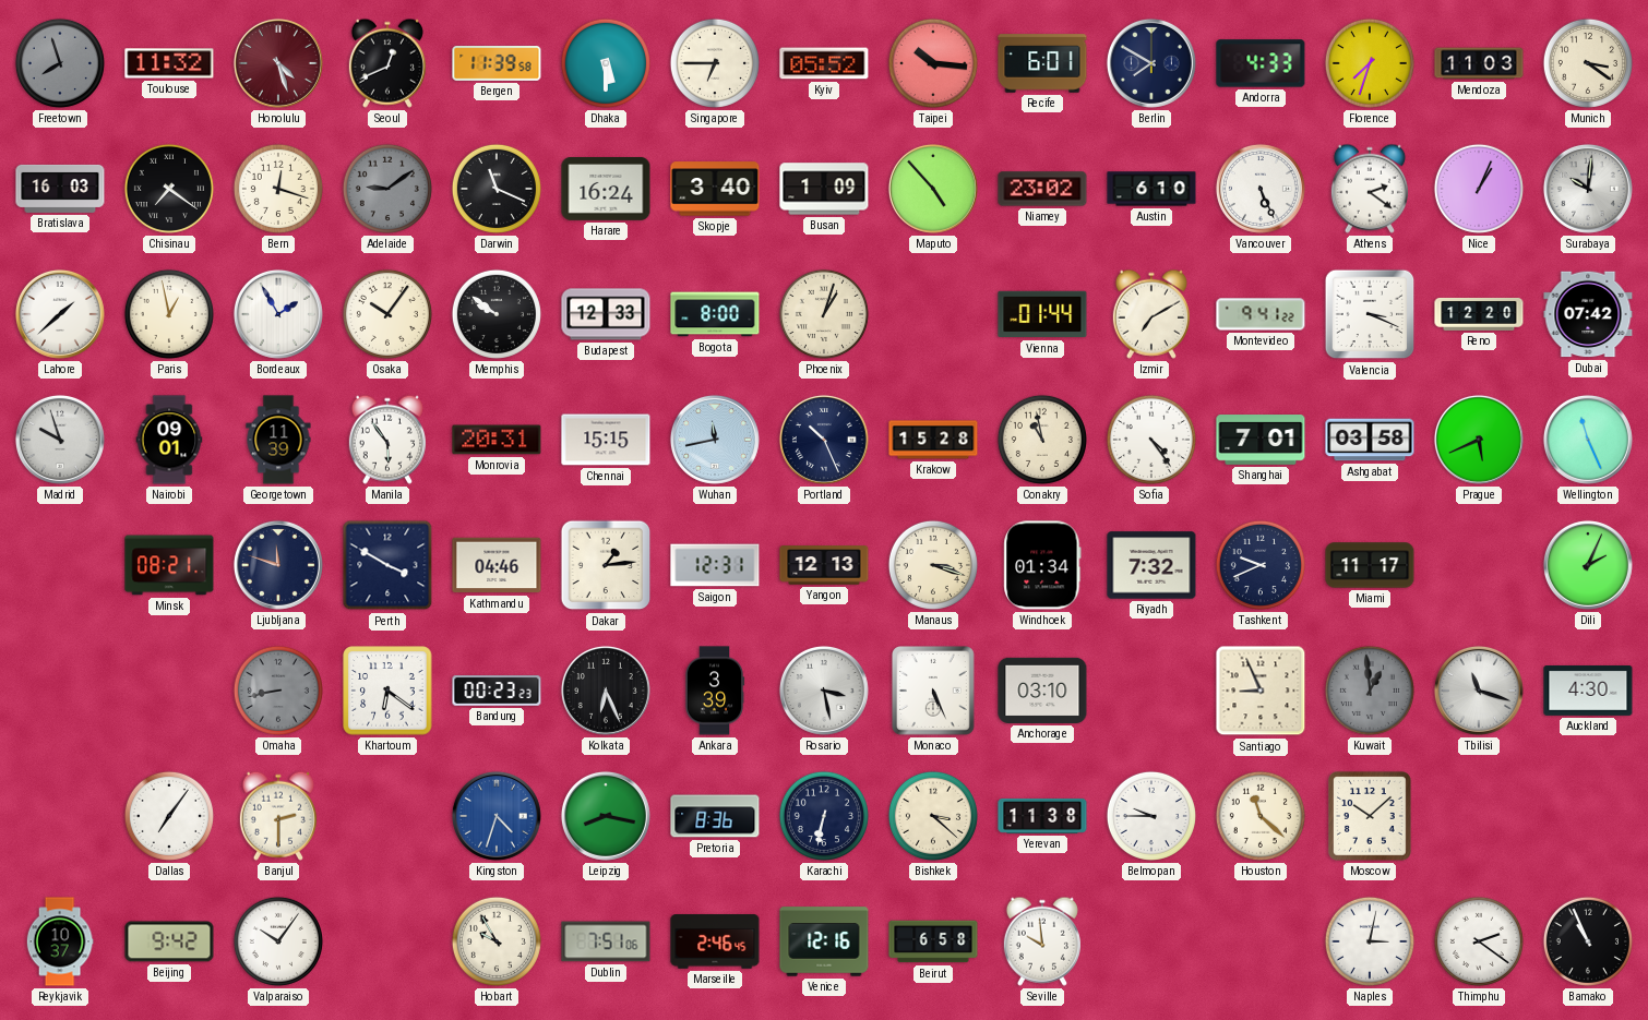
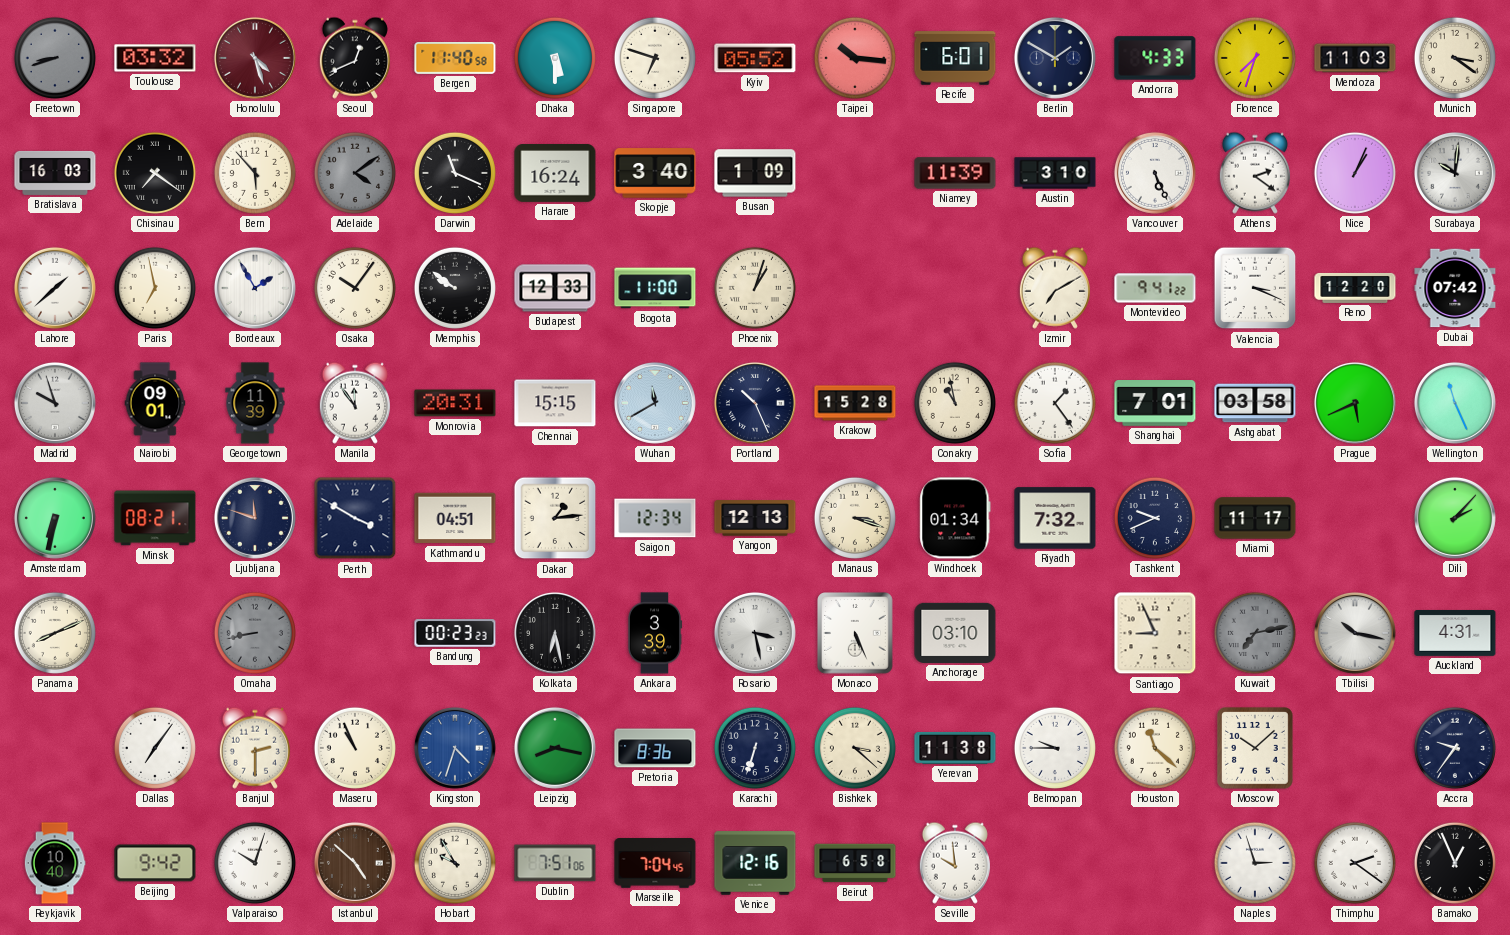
Freetown: 7:57 -> 8:42 (55, 58)
Toulouse: 11:32 -> 03:32 (155, 58)
Bergen: 11:39 -> 11:40 (455, 59)
Singapore: 6:45 -> 6:48 (655, 58)
Berlin: 7:50 -> 1:50 (1055, 58)
Bern: 12:18 -> 5:53 (255, 173)
Adelaide: 9:09 -> 4:09 (355, 173)
Maputo: 4:53 -> none (933, 189)
Niamey: 23:02 -> 11:39 (955, 173)
Austin: 6:10 -> 3:10 (1055, 173)
Paris: 12:58 -> 6:58 (155, 288)
Bogota: 8:00 -> 11:00 (655, 288)
Vienna: 01:44 -> none (1042, 314)
Manila: 5:54 -> 11:54 (355, 403)
Wuhan: 11:43 -> 11:40 (655, 403)
Sofia: 4:24 -> 1:24 (1055, 403)
Amsterdam: none -> 6:32 (55, 518)
Kathmandu: 04:46 -> 04:51 (455, 518)
Saigon: 12:31 -> 12:34 (655, 518)
Dili: 2:04 -> 2:07 (1455, 518)
Panama: none -> 8:11 (55, 633)
Khartoum: 6:21 -> none (387, 691)
Kolkata: 6:26 -> 6:28 (555, 633)
Kuwait: 12:59 -> 7:13 (1255, 633)
Tbilisi: 11:18 -> 10:17 (1355, 633)
Auckland: 4:30 -> 4:31 (1455, 634)
Maseru: none -> 10:56 (355, 748)
Karachi: 6:32 -> 6:33 (755, 748)
Accra: none -> 9:36 (1455, 748)
Reykjavik: 10:37 -> 10:40 (55, 863)
Valparaiso: 10:06 -> 10:03 (255, 863)
Istanbul: none -> 4:52 (355, 863)
Marseille: 2:46 -> 7:04 (655, 863)
Naples: 3:02 -> 2:57 (1255, 863)
Bamako: 10:56 -> 12:56 (1455, 863)
